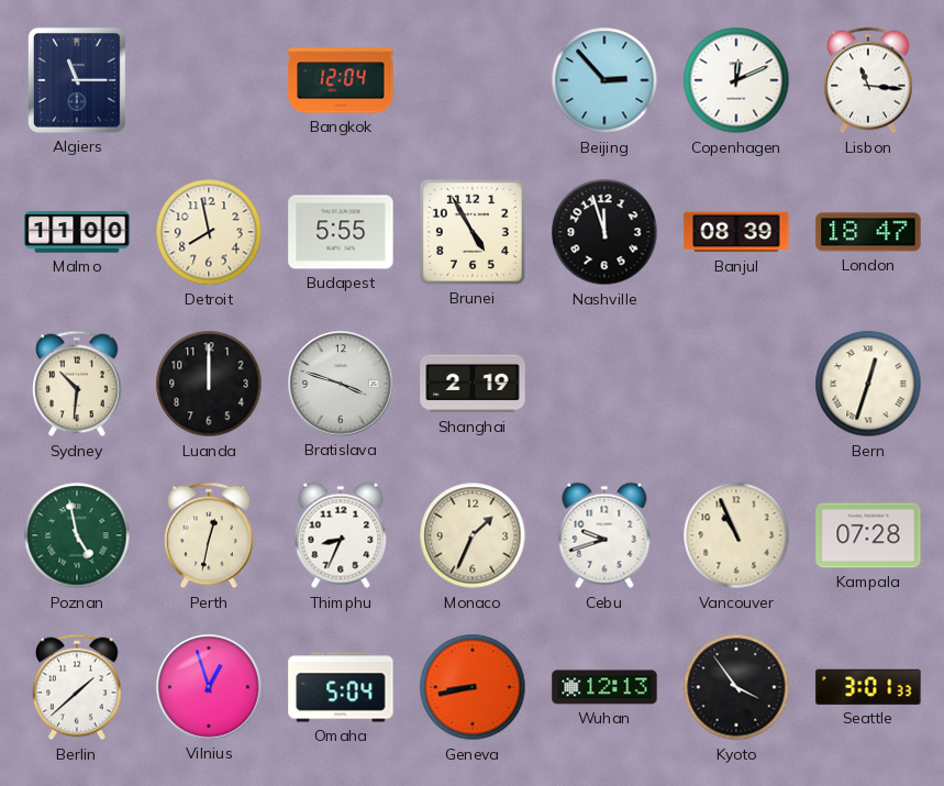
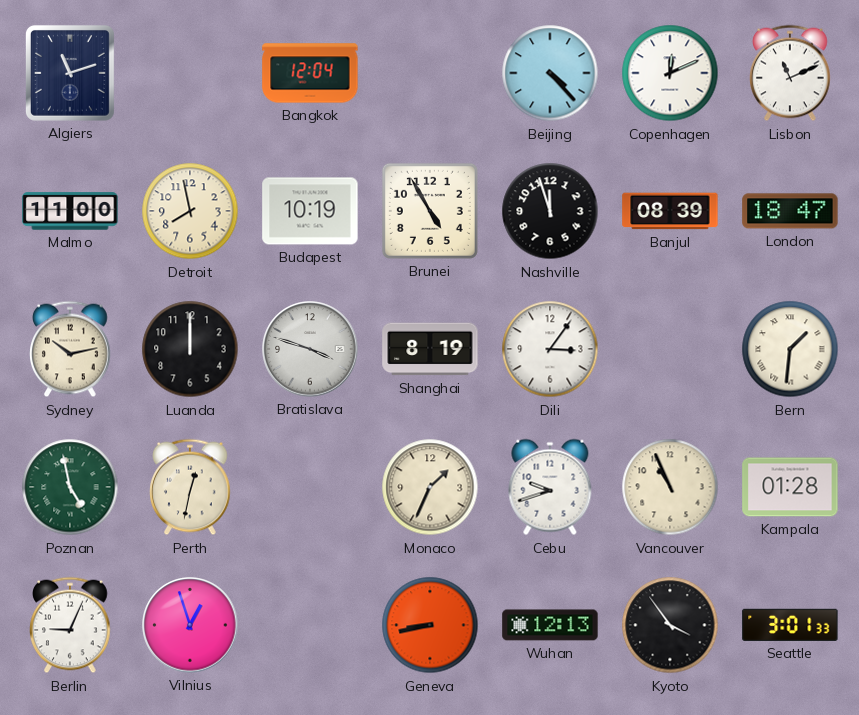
Algiers: 11:15 -> 11:12 (70, 73)
Beijing: 2:53 -> 4:23 (550, 73)
Lisbon: 11:16 -> 11:11 (790, 73)
Budapest: 5:55 -> 10:19 (310, 211)
Sydney: 10:31 -> 10:13 (70, 349)
Shanghai: 2:19 -> 8:19 (430, 349)
Dili: none -> 3:06 (550, 349)
Bern: 12:33 -> 1:31 (790, 349)
Thimphu: 8:34 -> none (341, 535)
Kampala: 07:28 -> 01:28 (790, 487)
Berlin: 1:38 -> 9:04 (70, 625)
Omaha: 5:04 -> none (341, 687)
